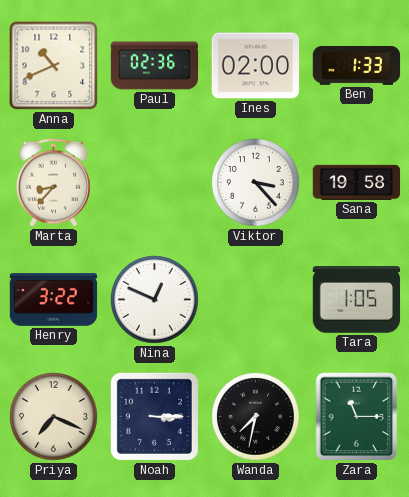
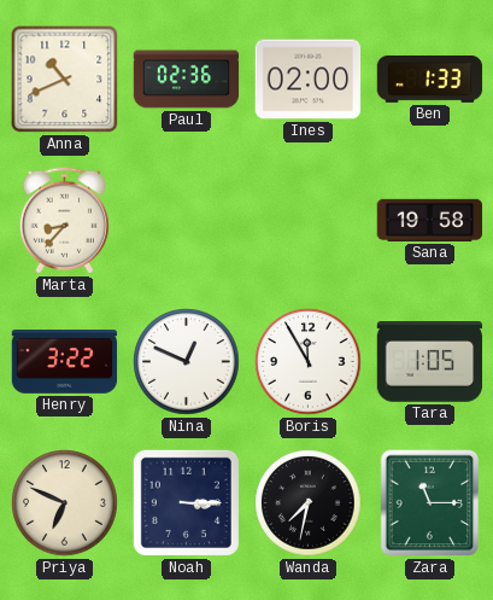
Viktor: 3:23 -> none (256, 183)
Boris: none -> 11:55 (309, 362)
Priya: 7:19 -> 6:49 (65, 503)
